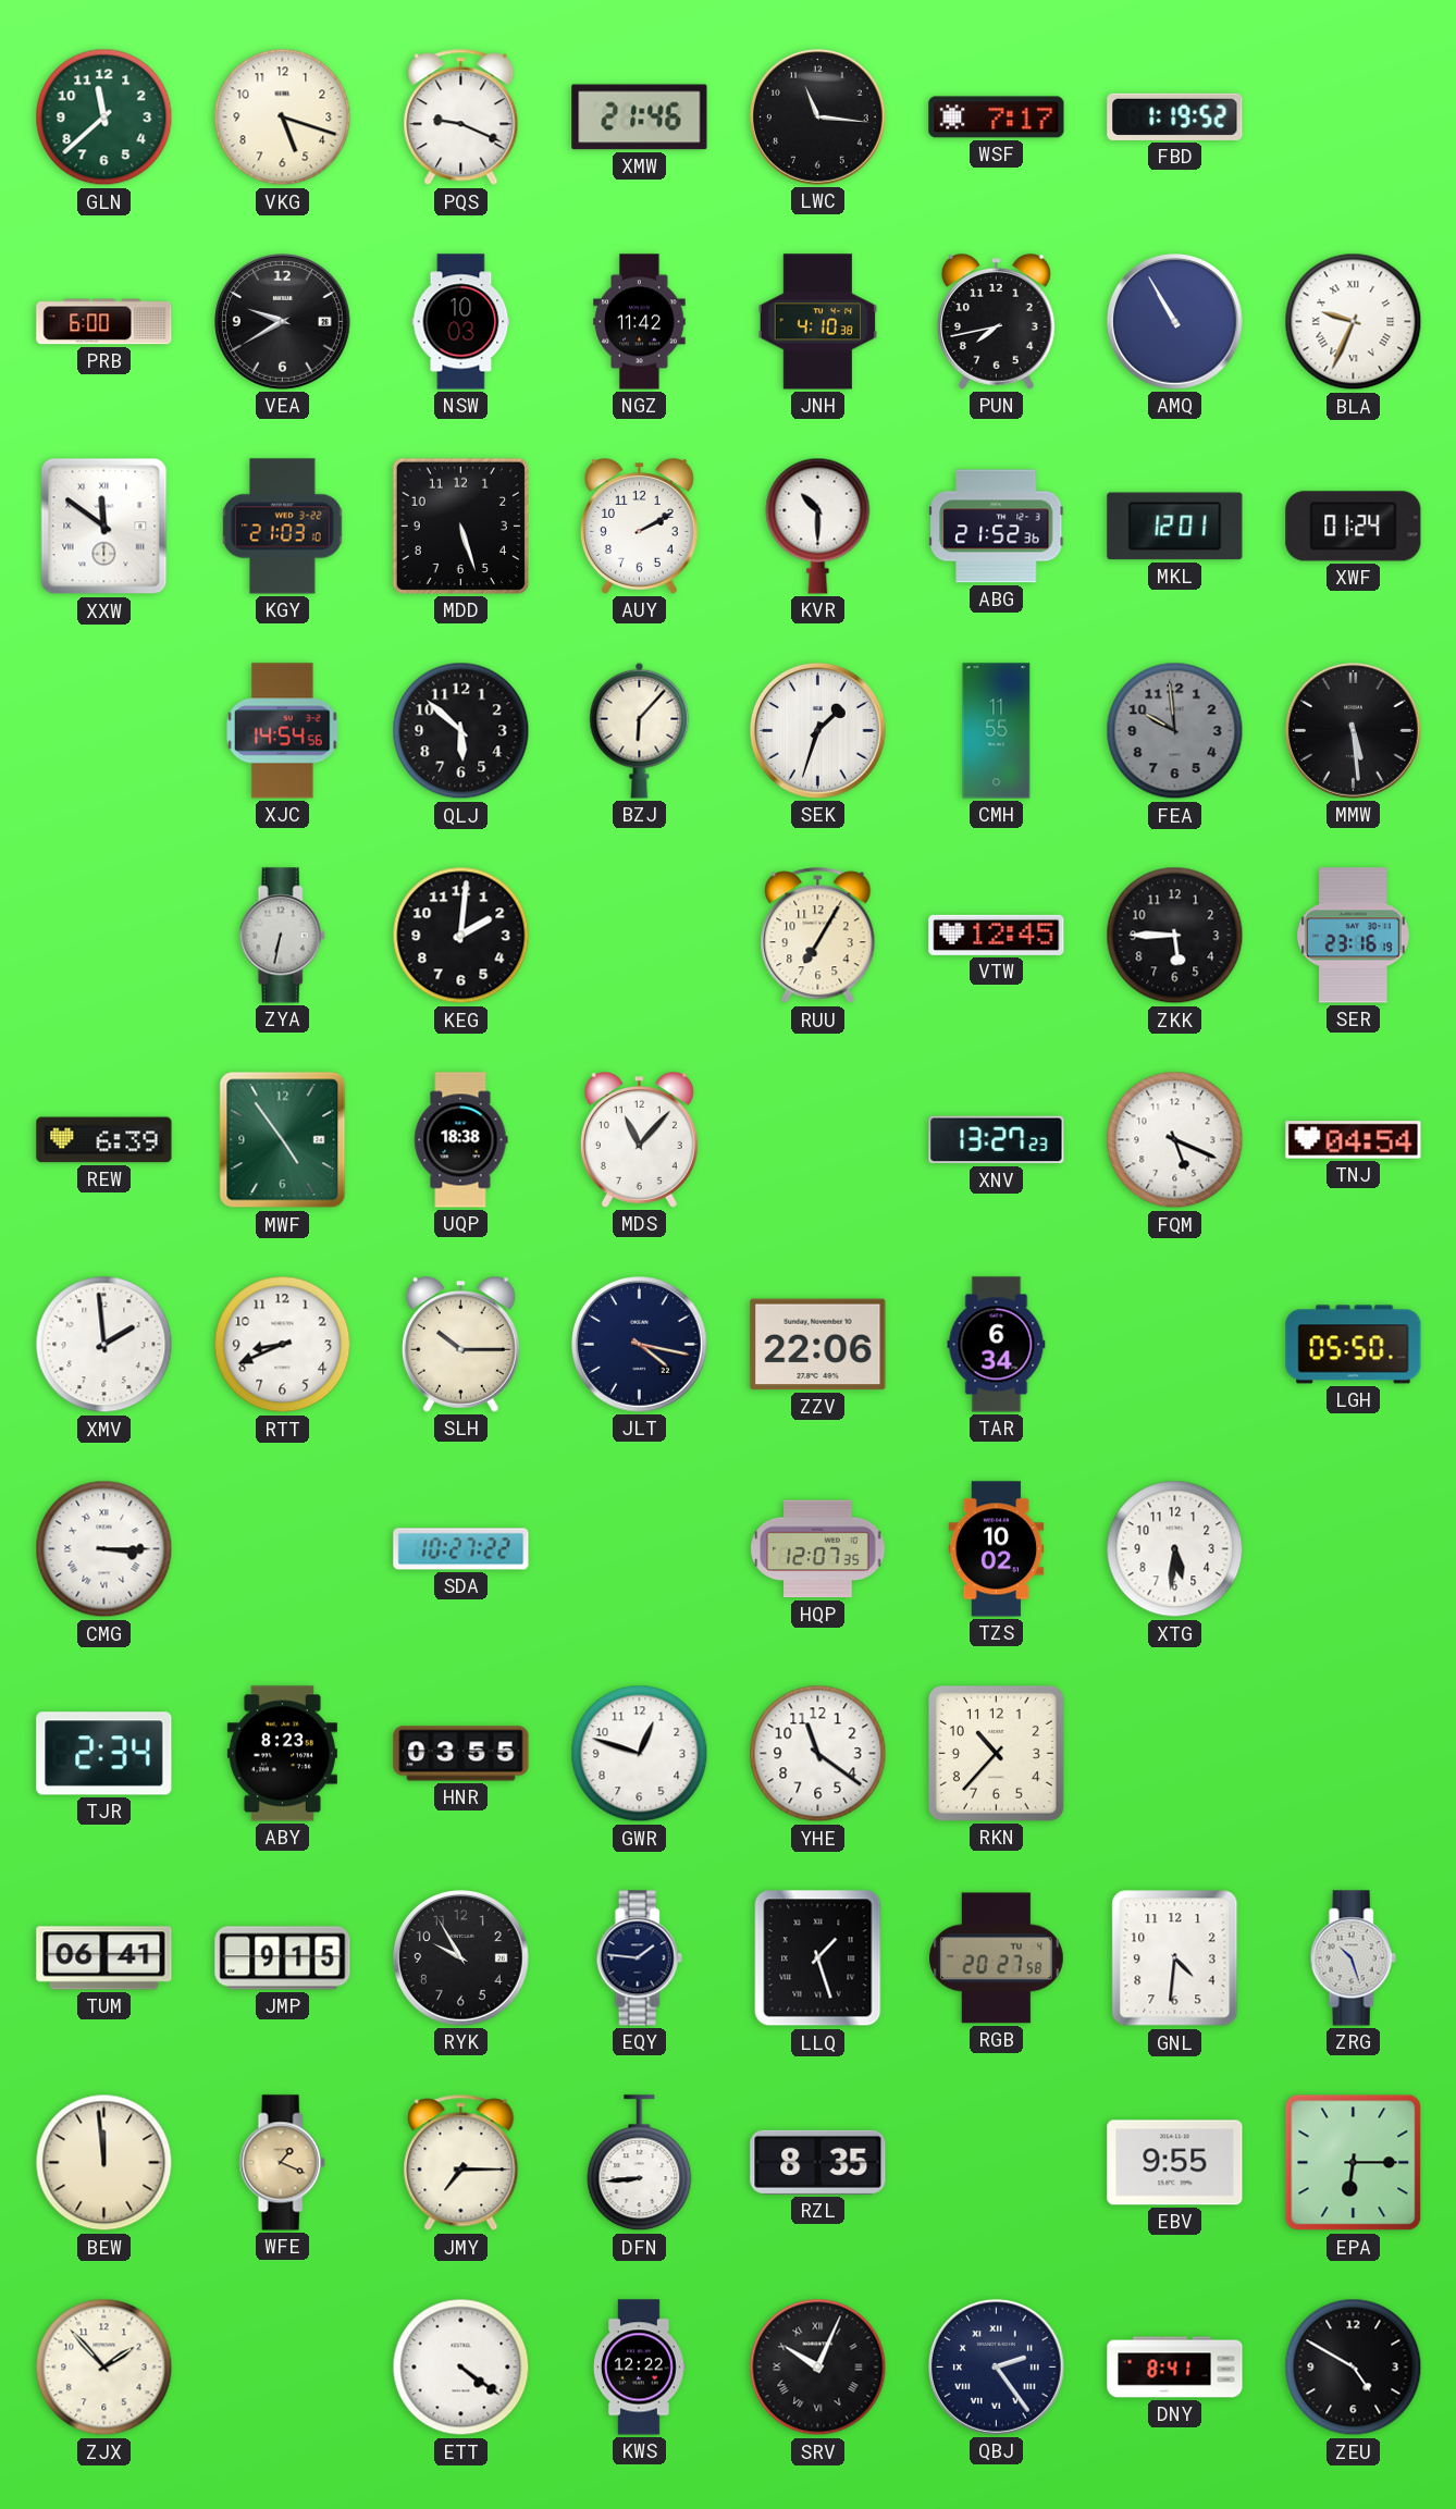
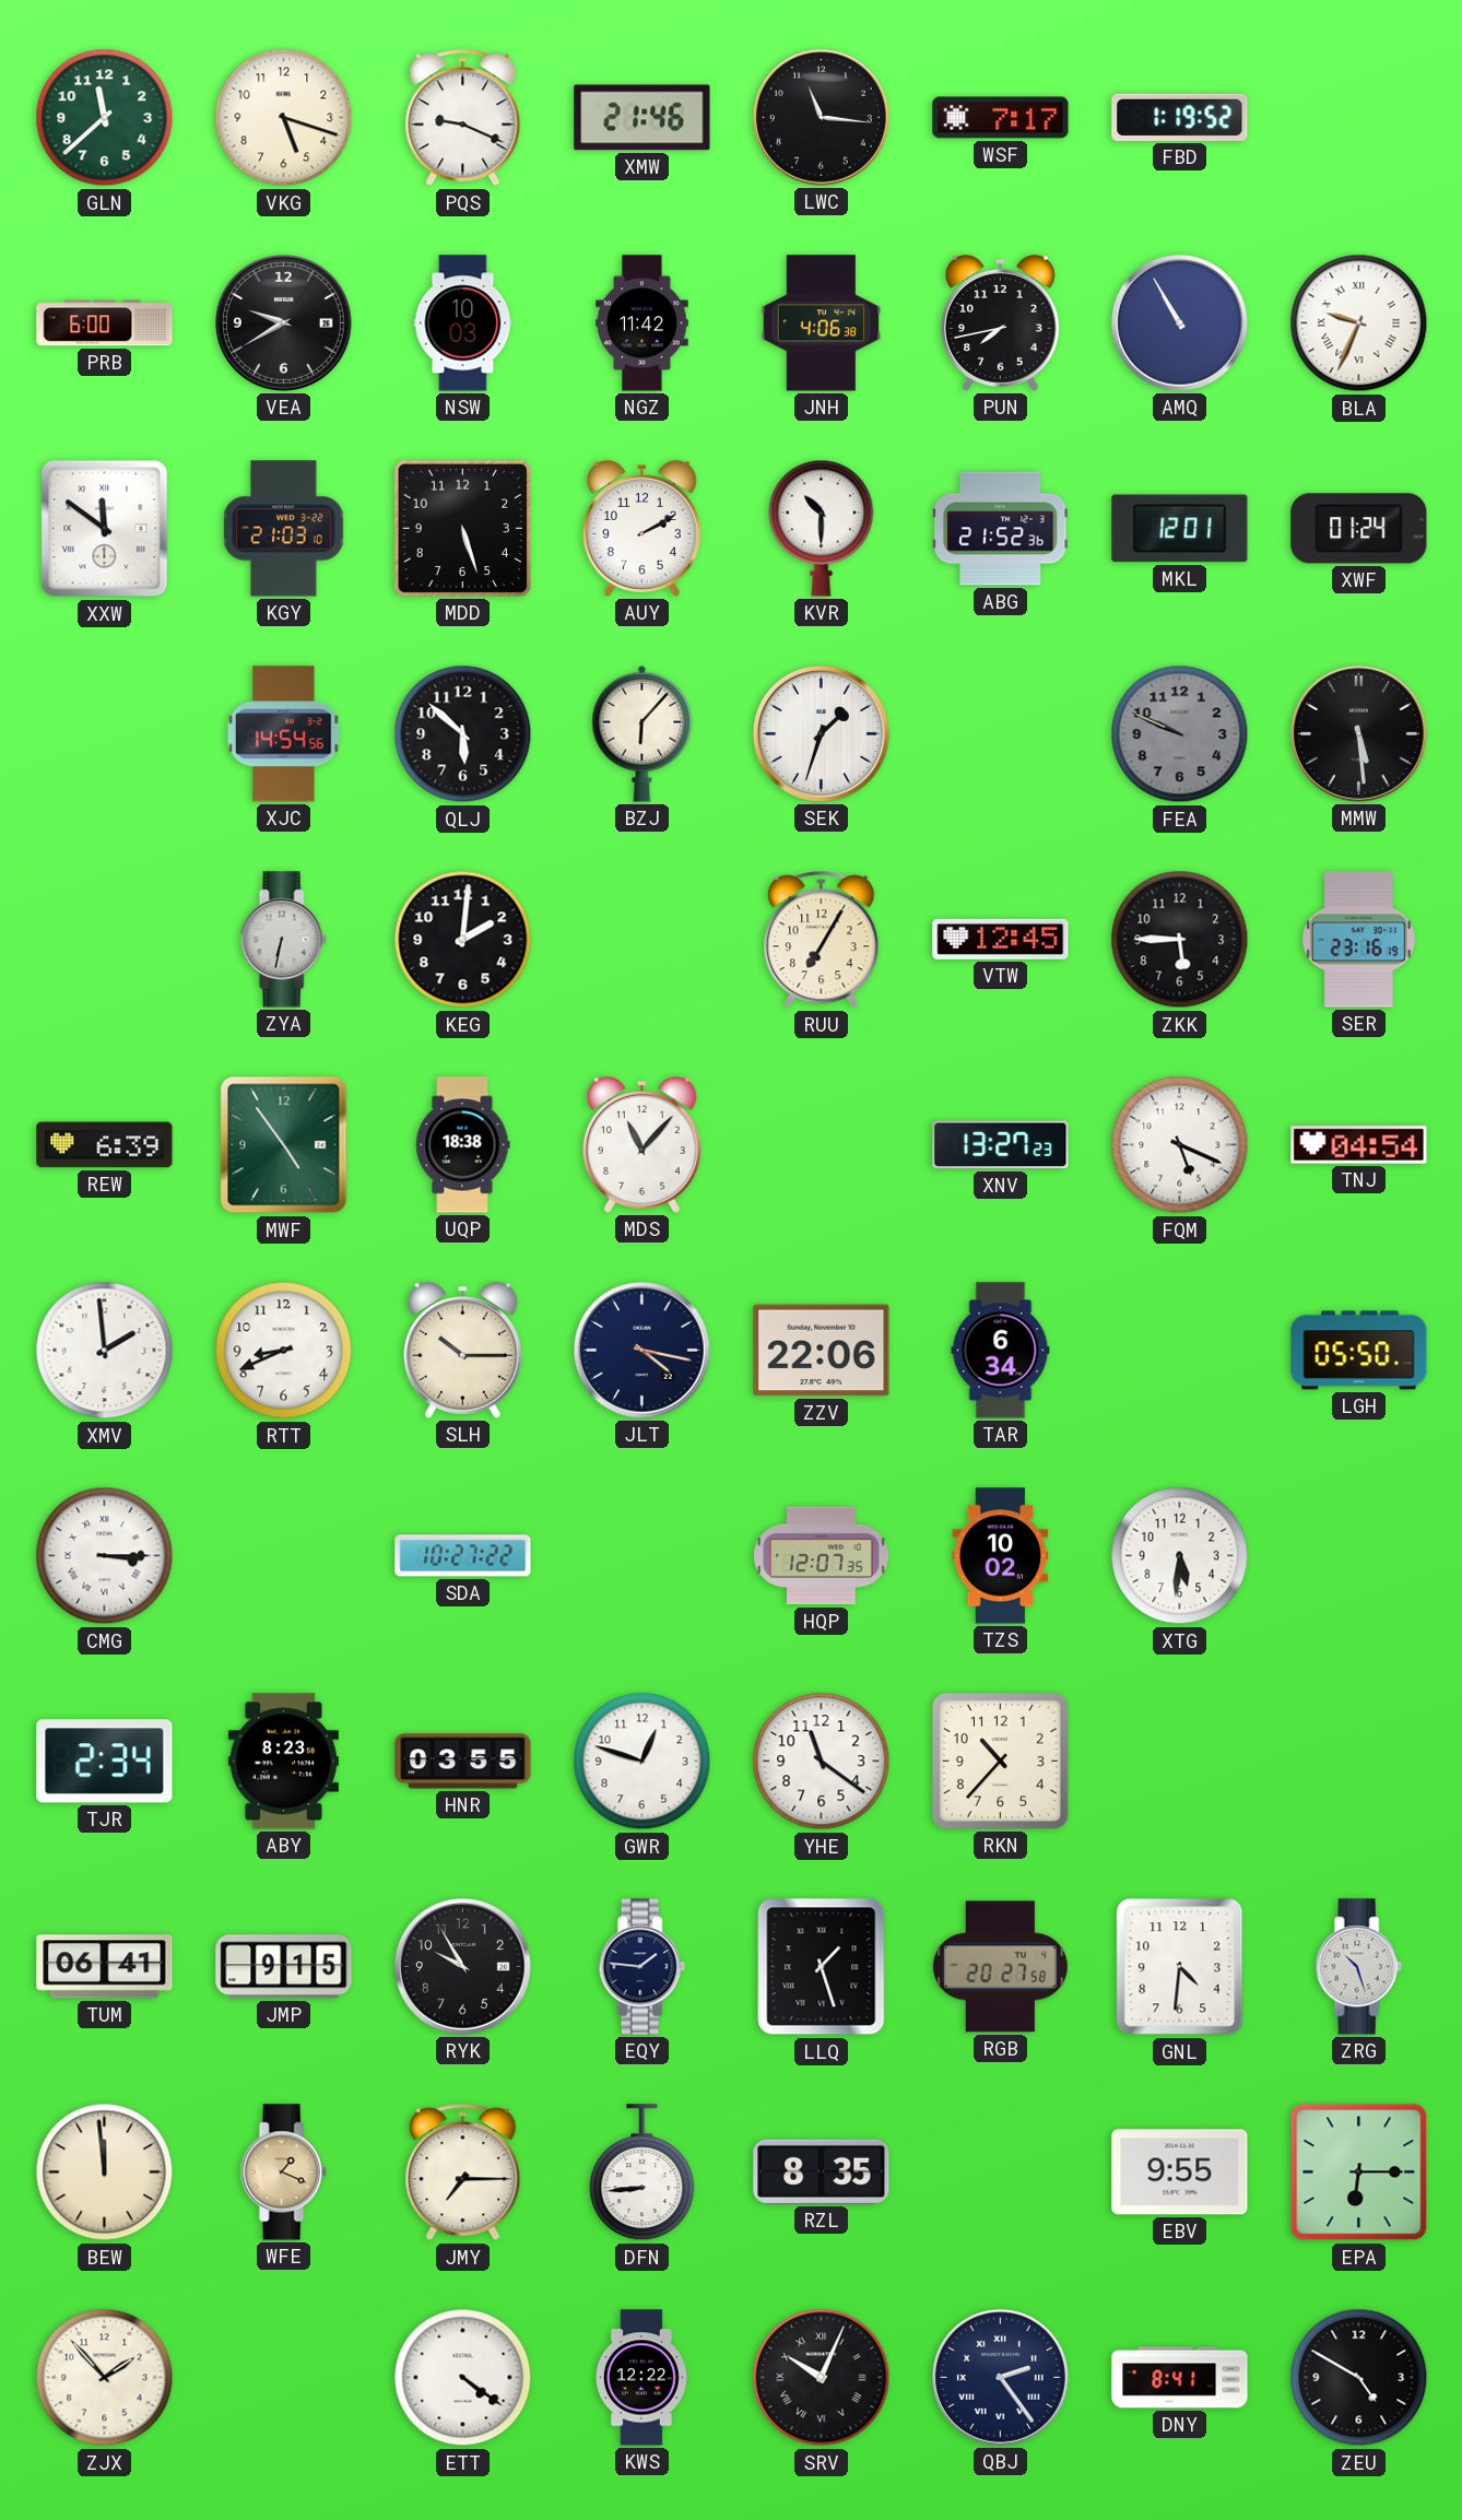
JNH: 4:10 -> 4:06 (822, 323)
CMH: 11:55 -> none (997, 731)
FEA: 9:59 -> 9:49 (1180, 734)
